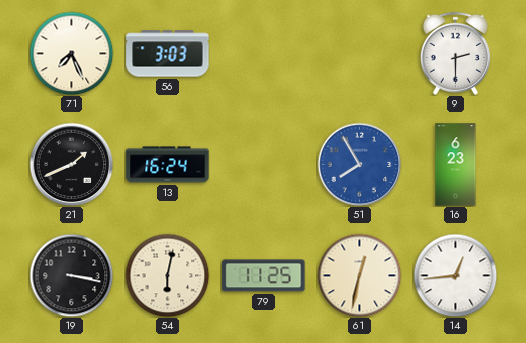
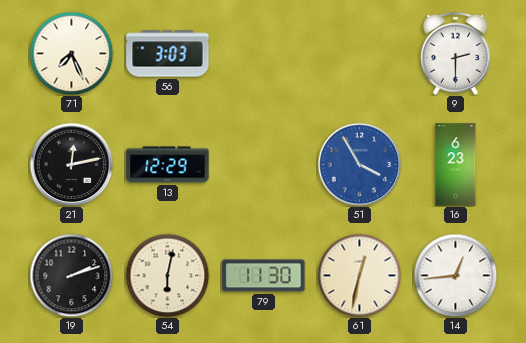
21: 1:41 -> 12:13 (71, 164)
13: 16:24 -> 12:29 (168, 165)
51: 7:55 -> 3:55 (359, 164)
19: 3:17 -> 2:12 (71, 275)
79: 11:25 -> 11:30 (264, 276)
